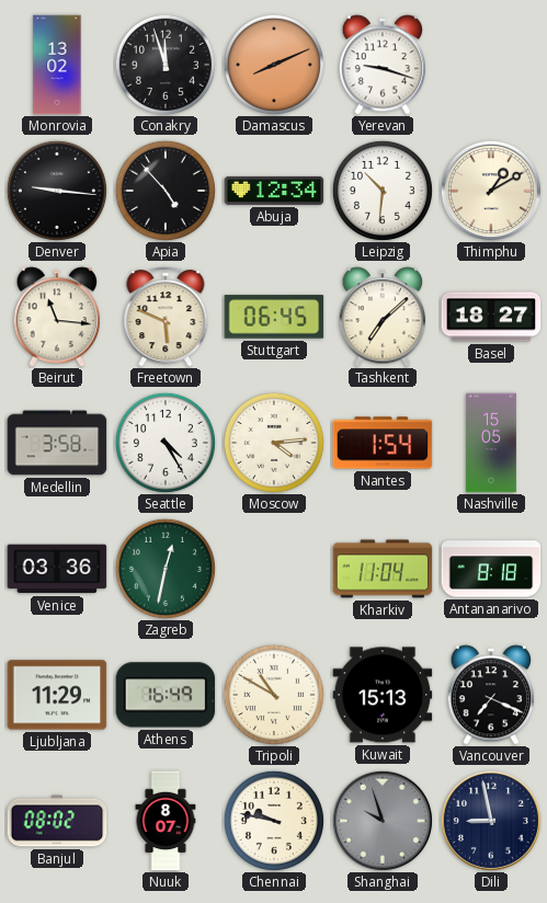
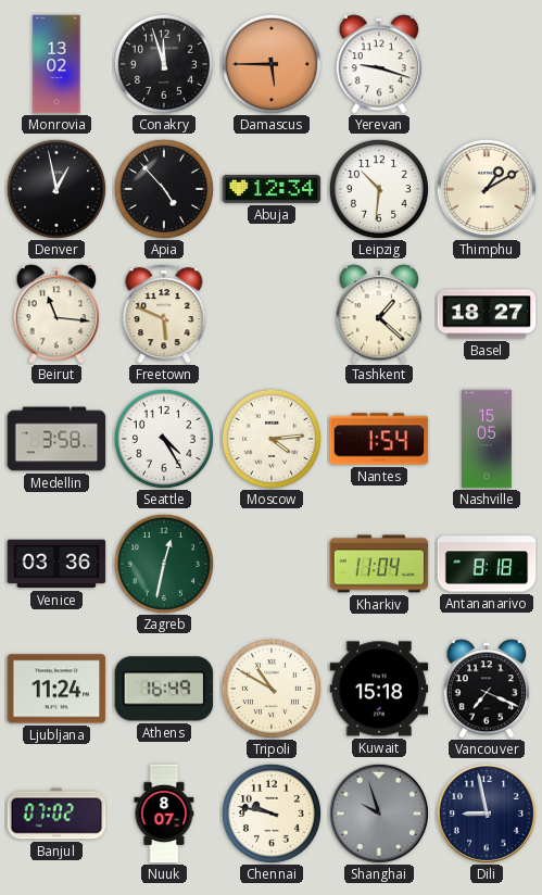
Damascus: 8:11 -> 5:45 (272, 64)
Denver: 9:16 -> 12:58 (56, 189)
Stuttgart: 06:45 -> none (274, 317)
Tashkent: 7:08 -> 1:22 (379, 314)
Ljubljana: 11:29 -> 11:24 (56, 689)
Kuwait: 15:13 -> 15:18 (379, 689)
Banjul: 08:02 -> 07:02 (56, 814)
